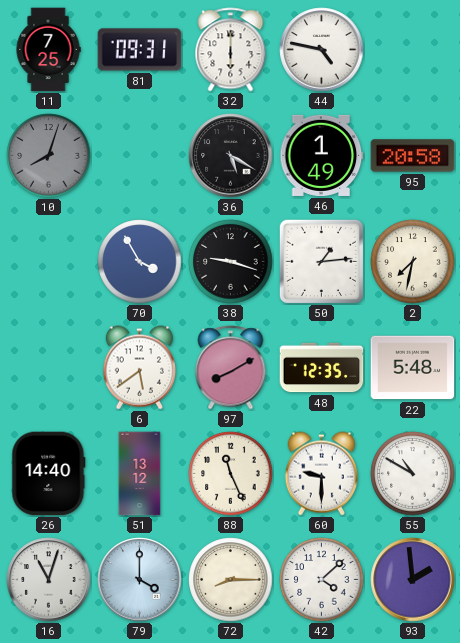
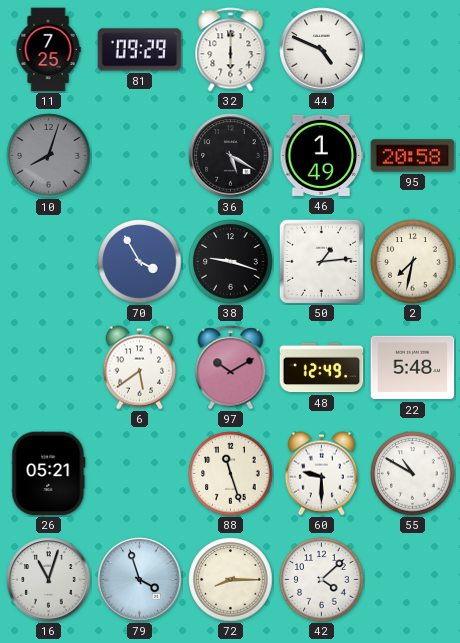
81: 09:31 -> 09:29 (140, 50)
44: 4:47 -> 4:49 (322, 50)
97: 8:10 -> 10:10 (231, 368)
48: 12:35 -> 12:49 (322, 368)
26: 14:40 -> 05:21 (49, 474)
51: 13:12 -> none (140, 474)
88: 11:26 -> 11:27 (231, 474)
79: 4:00 -> 3:57 (140, 580)
93: 1:59 -> none (413, 580)
